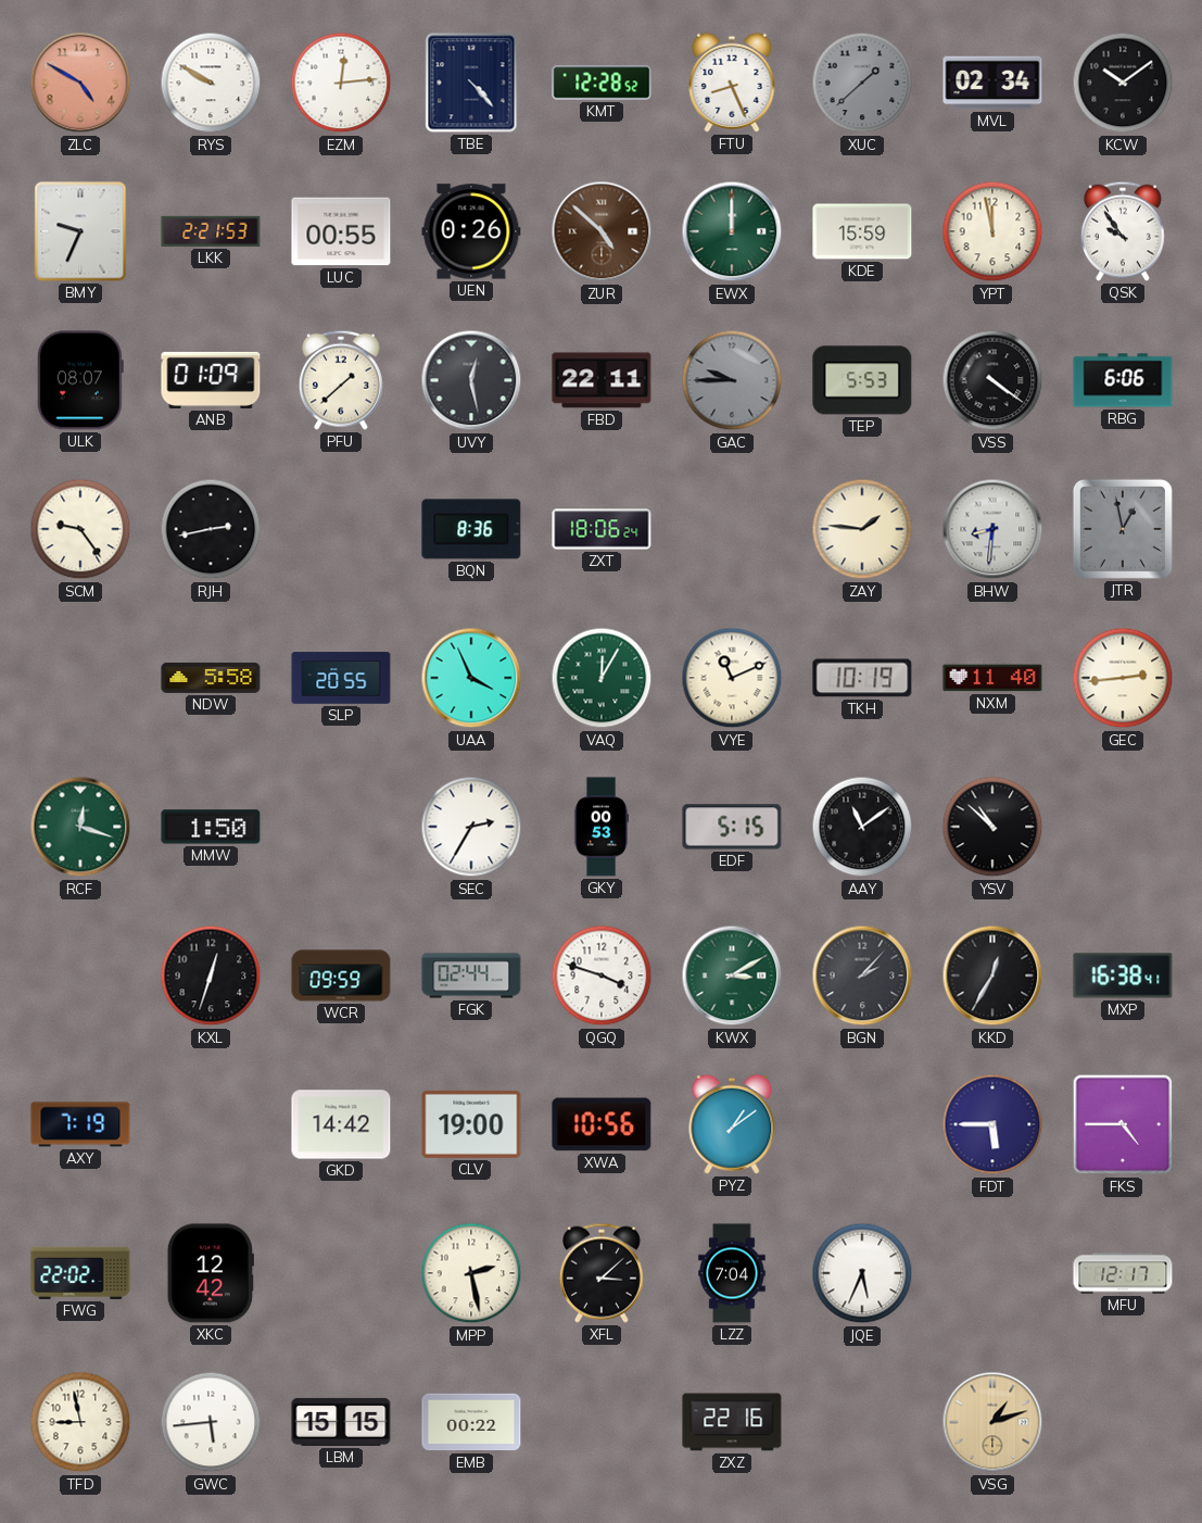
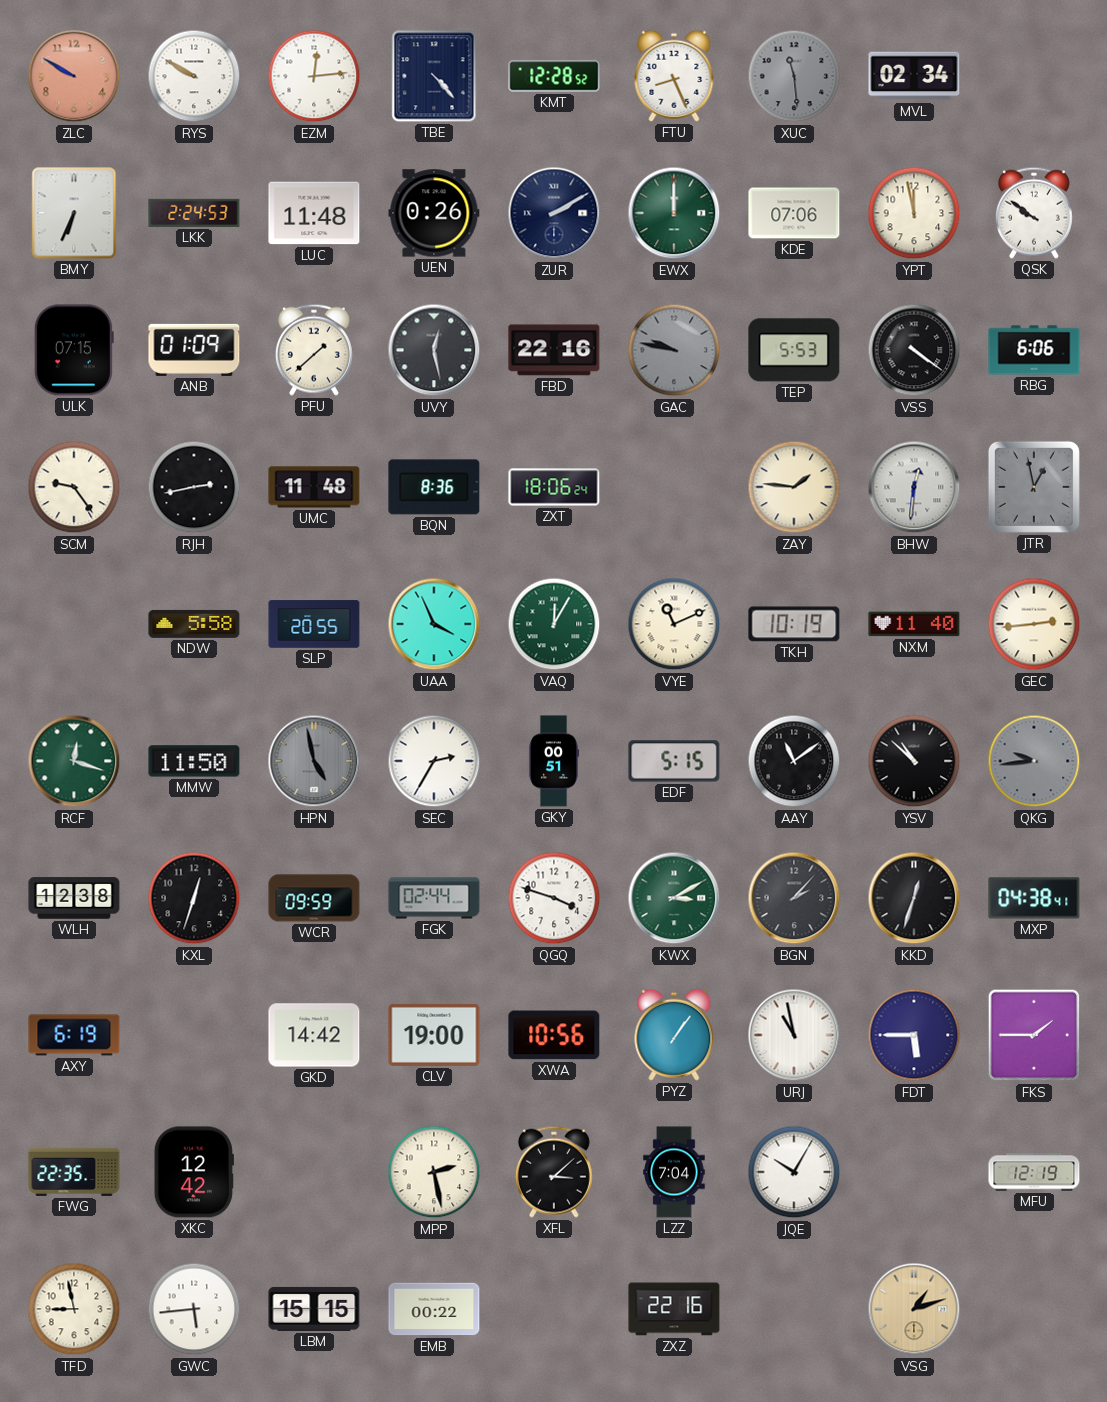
ZLC: 4:50 -> 9:50 (74, 76)
XUC: 1:38 -> 11:29 (794, 76)
KCW: 10:09 -> none (1123, 83)
BMY: 9:34 -> 6:34 (74, 213)
LKK: 2:21 -> 2:24 (194, 213)
LUC: 00:55 -> 11:48 (314, 213)
ZUR: 4:52 -> 2:10 (554, 213)
ZUR dial: brown -> navy (554, 213)
KDE: 15:59 -> 07:06 (794, 213)
QSK: 9:54 -> 9:51 (1034, 213)
ULK: 08:07 -> 07:15 (74, 350)
FBD: 22:11 -> 22:16 (554, 350)
GAC: 9:45 -> 9:47 (674, 350)
UMC: none -> 11:48 (314, 487)
BHW: 8:31 -> 12:31 (914, 487)
MMW: 1:50 -> 11:50 (194, 761)
HPN: none -> 4:58 (314, 761)
GKY: 00:53 -> 00:51 (554, 761)
QKG: none -> 9:44 (1034, 761)
WLH: none -> 12:38 (74, 898)
KKD: 12:35 -> 12:33 (914, 898)
MXP: 16:38 -> 04:38 (1034, 898)
AXY: 7:19 -> 6:19 (74, 1035)
PYZ: 1:09 -> 1:06 (674, 1035)
URJ: none -> 10:58 (794, 1035)
FKS: 4:45 -> 1:45 (1034, 1035)
FWG: 22:02 -> 22:35 (74, 1172)
JQE: 5:34 -> 10:05 (794, 1172)
MFU: 12:17 -> 12:19 (1034, 1172)
